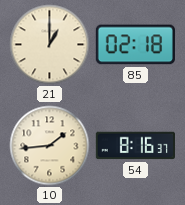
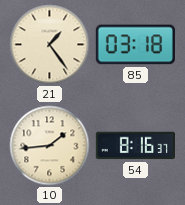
21: 1:00 -> 1:24 (50, 45)
85: 02:18 -> 03:18 (135, 45)
